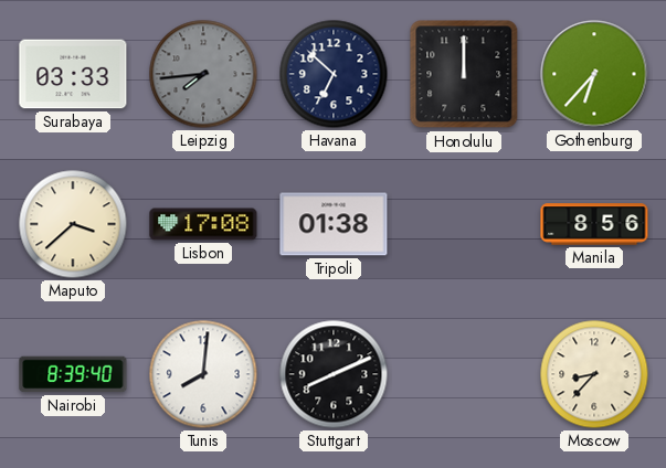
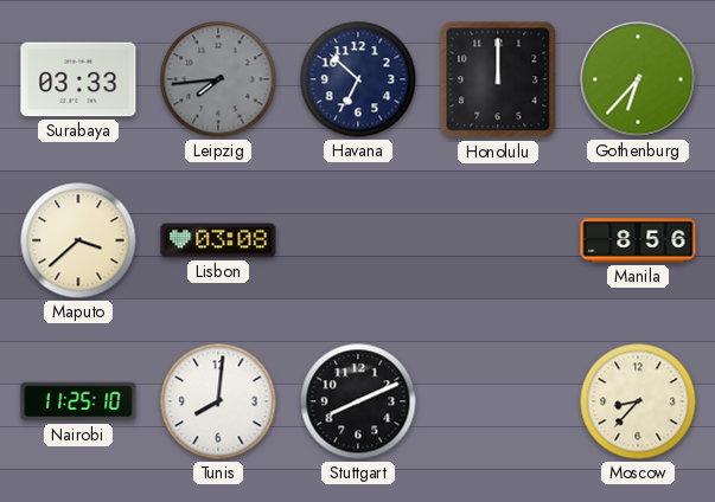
Lisbon: 17:08 -> 03:08 (218, 240)
Tripoli: 01:38 -> none (334, 224)
Nairobi: 8:39 -> 11:25 (78, 401)
